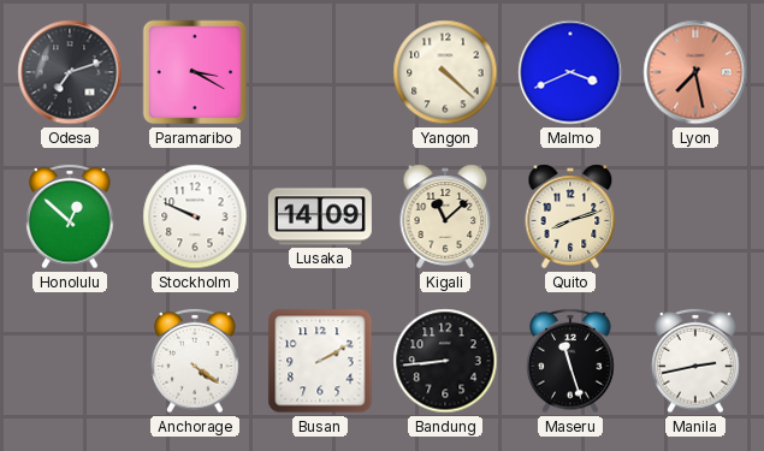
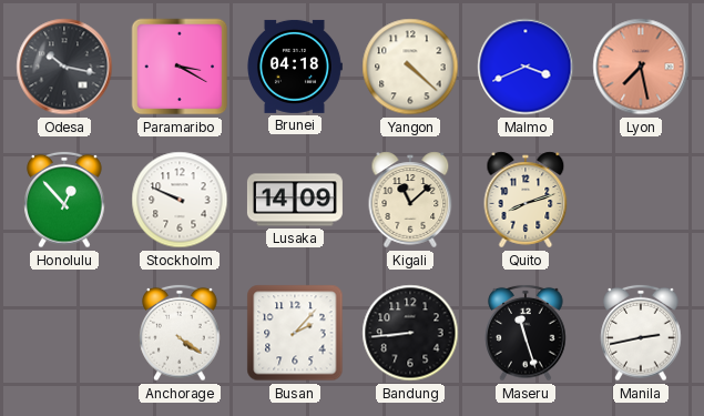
Odesa: 7:12 -> 10:17 (64, 67)
Brunei: none -> 04:18 (295, 67)
Honolulu: 12:52 -> 12:53 (64, 200)
Busan: 2:10 -> 2:07 (295, 333)
